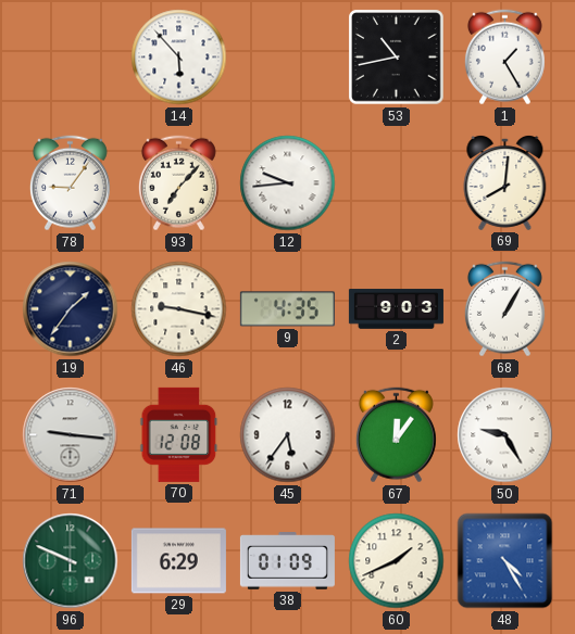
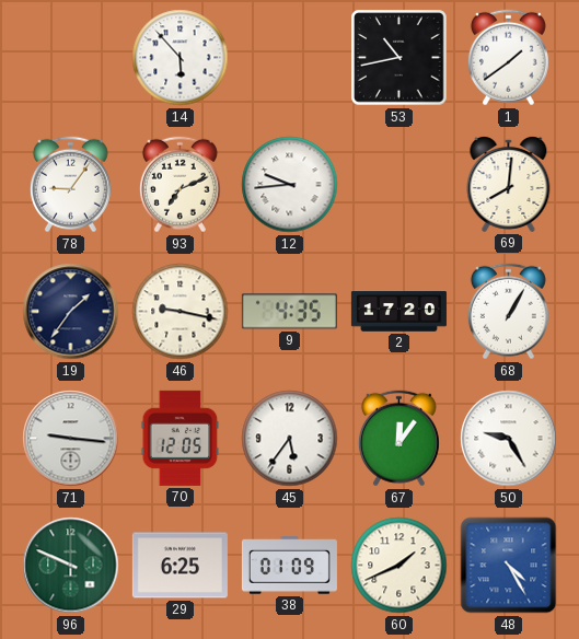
1: 1:25 -> 1:39 (508, 58)
93: 7:07 -> 7:11 (180, 185)
2: 9:03 -> 17:20 (398, 312)
70: 12:08 -> 12:05 (181, 438)
29: 6:29 -> 6:25 (180, 566)
